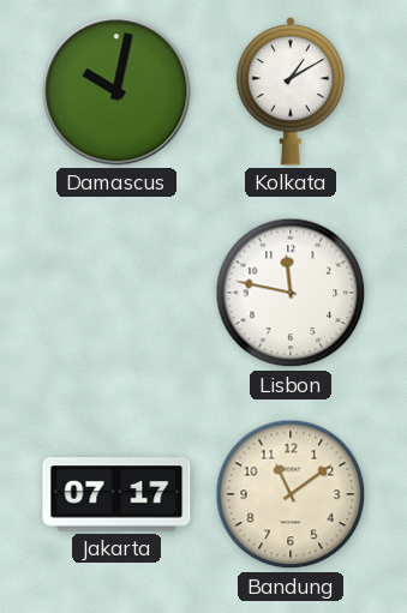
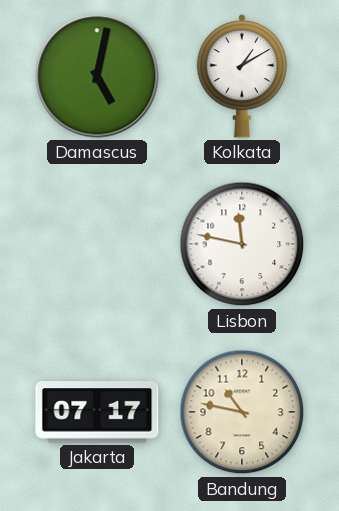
Damascus: 10:02 -> 5:02 (97, 76)
Bandung: 11:09 -> 10:47 (242, 412)
